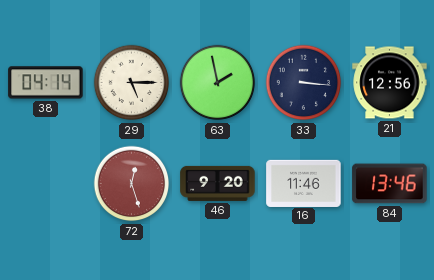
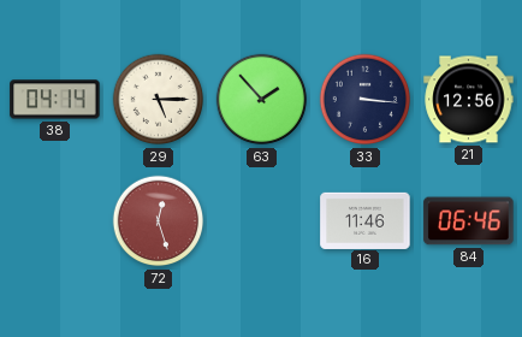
63: 1:58 -> 1:53 (262, 100)
46: 9:20 -> none (218, 183)
84: 13:46 -> 06:46 (469, 221)
